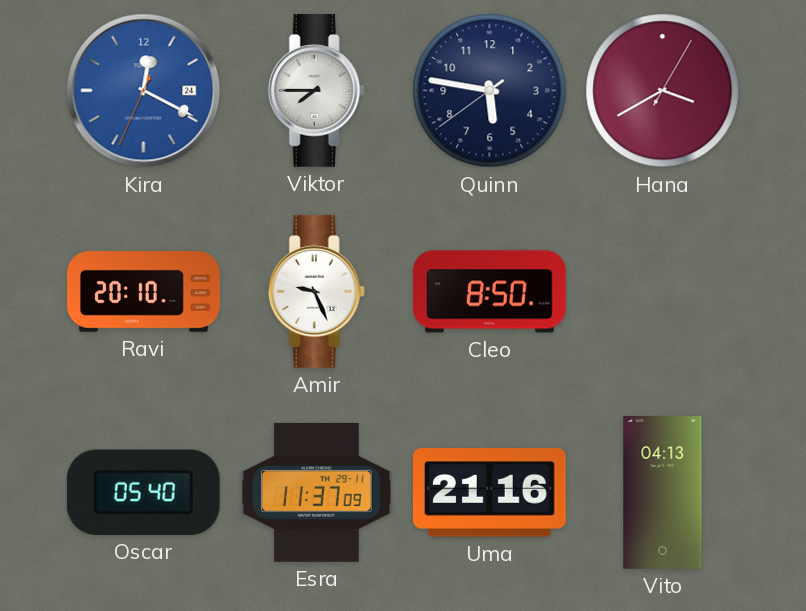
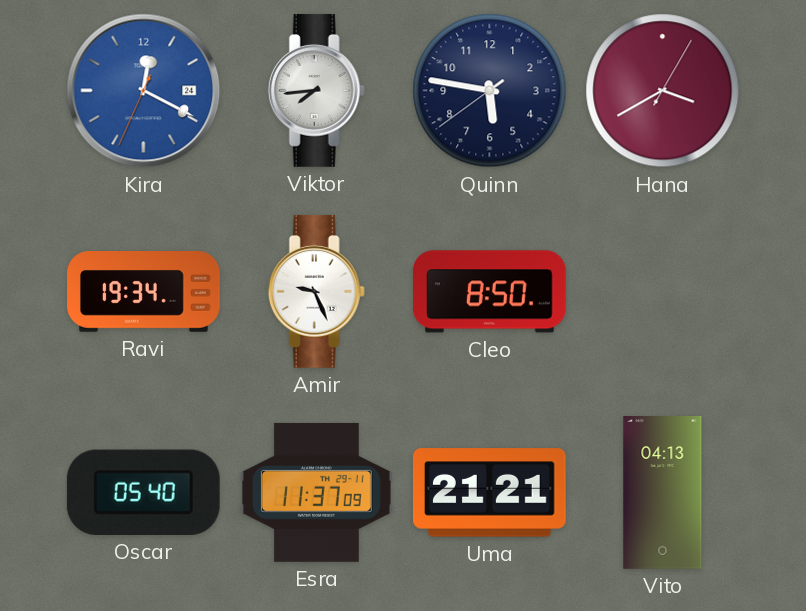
Viktor: 7:45 -> 7:44 (316, 91)
Ravi: 20:10 -> 19:34 (144, 292)
Uma: 21:16 -> 21:21 (489, 493)
